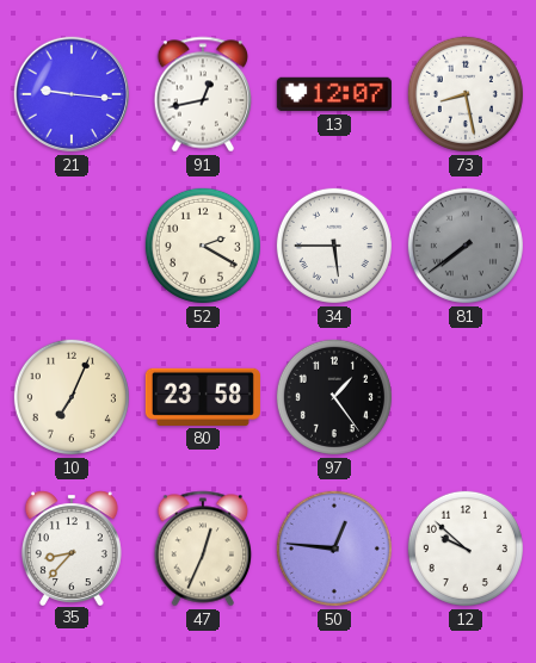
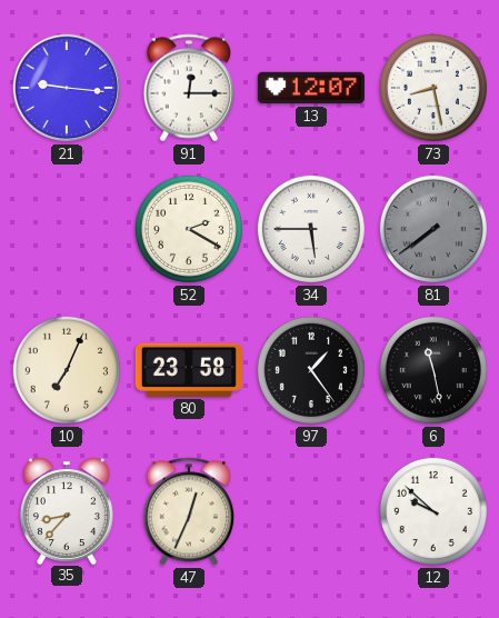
91: 12:43 -> 12:15 (189, 88)
6: none -> 11:28 (433, 370)
50: 12:46 -> none (334, 549)
